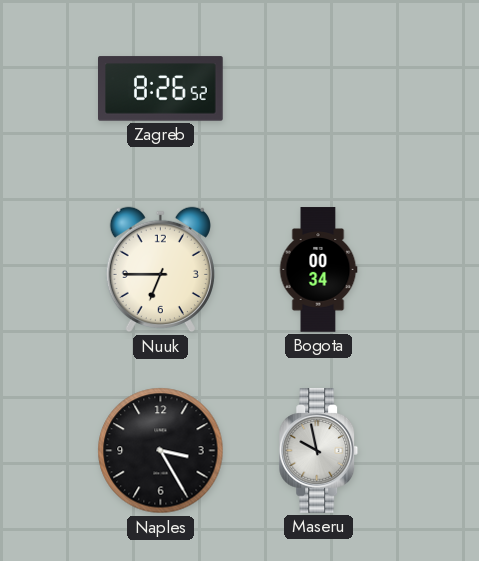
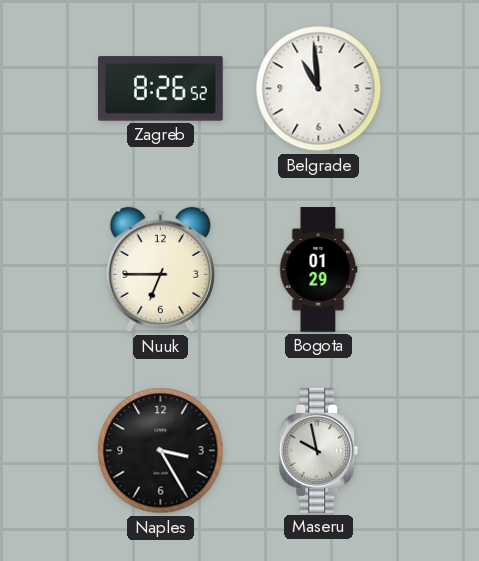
Belgrade: none -> 10:59 (319, 89)
Bogota: 00:34 -> 01:29 (318, 270)
